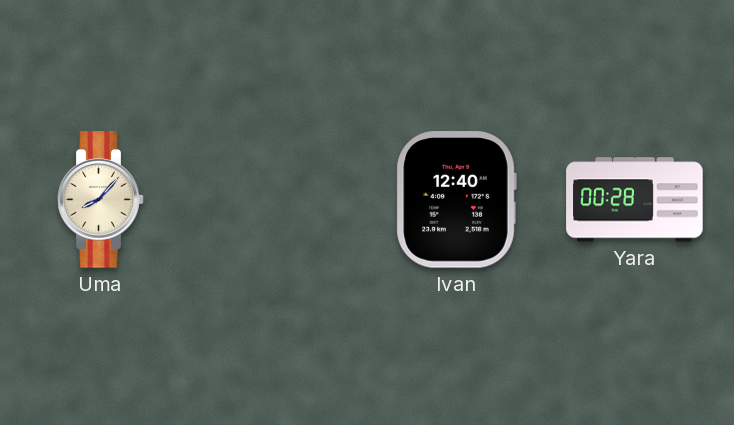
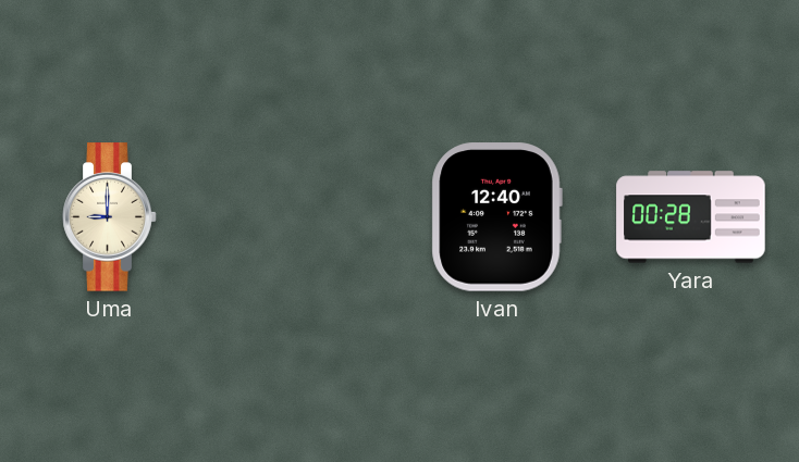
Uma: 8:07 -> 9:00 (110, 217)
